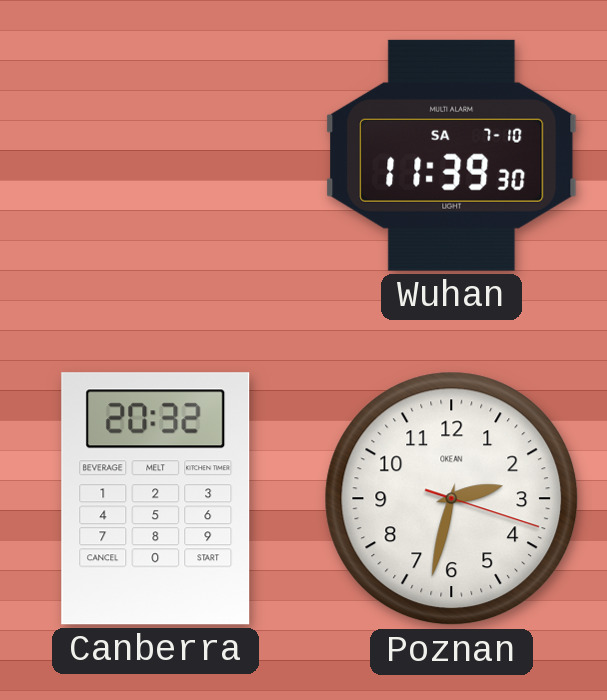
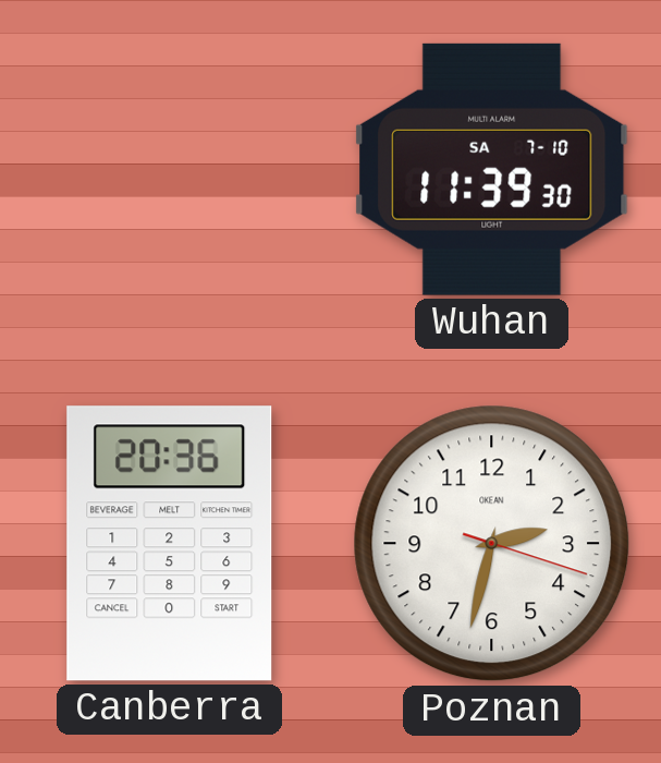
Canberra: 20:32 -> 20:36 (170, 544)
